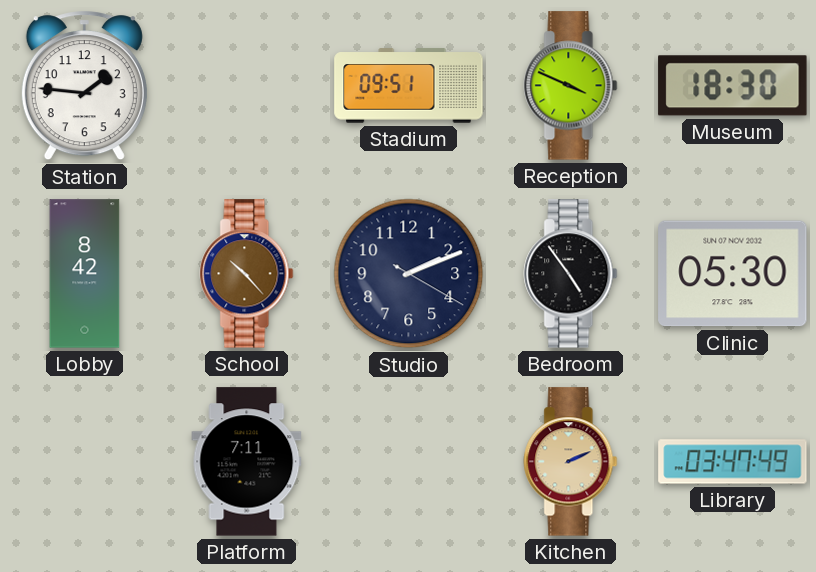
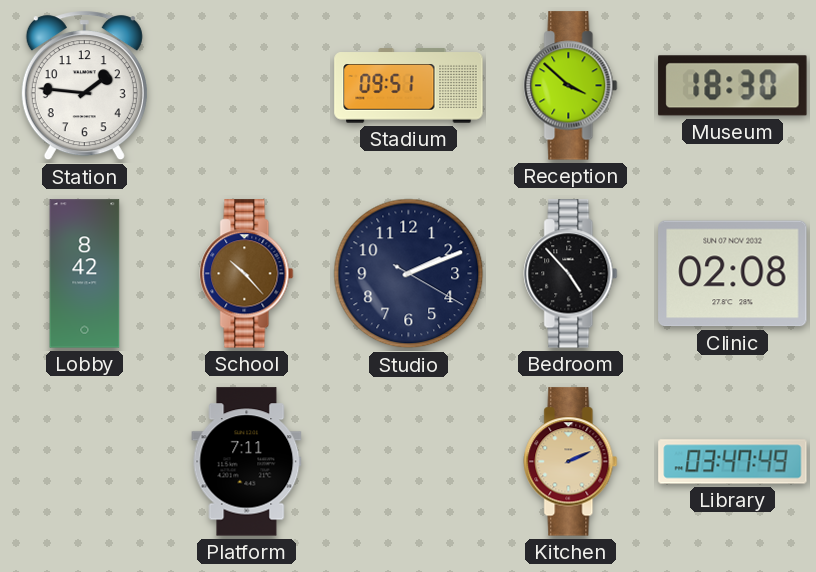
Reception: 3:49 -> 3:52 (571, 86)
Bedroom: 4:54 -> 4:53 (571, 274)
Clinic: 05:30 -> 02:08 (733, 274)
